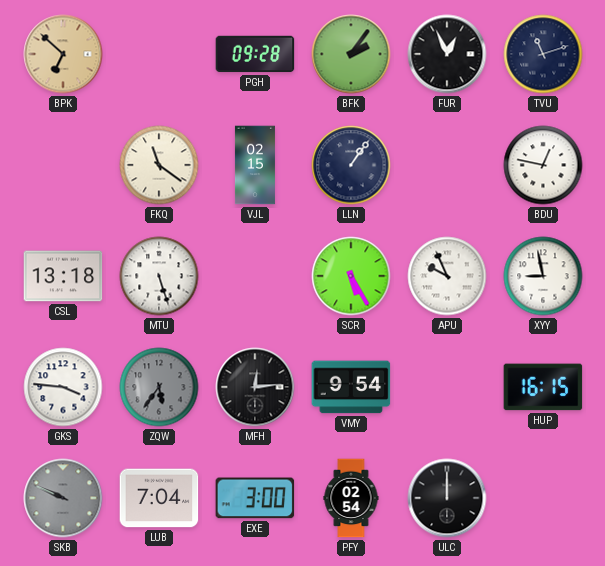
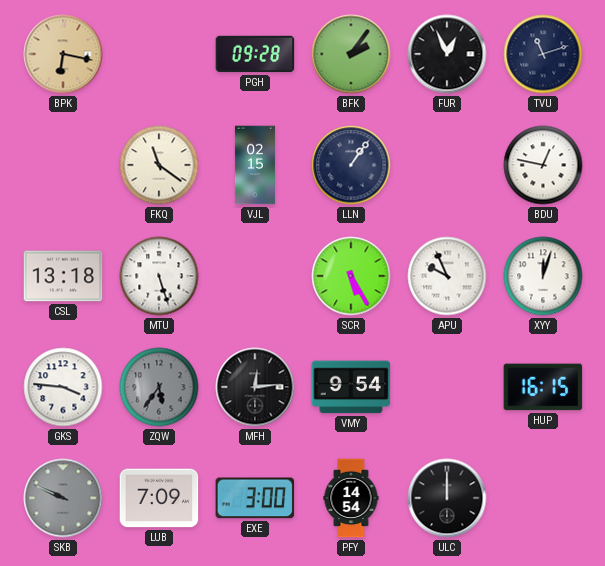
BPK: 6:52 -> 6:17 (63, 54)
XYY: 8:58 -> 12:03 (543, 276)
LUB: 7:04 -> 7:09 (159, 498)
PFY: 02:54 -> 14:54 (351, 498)
